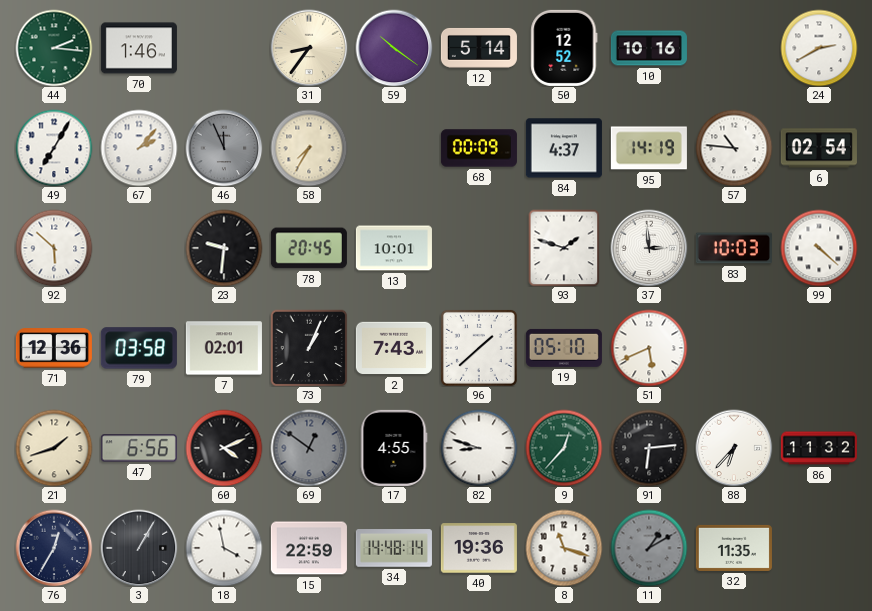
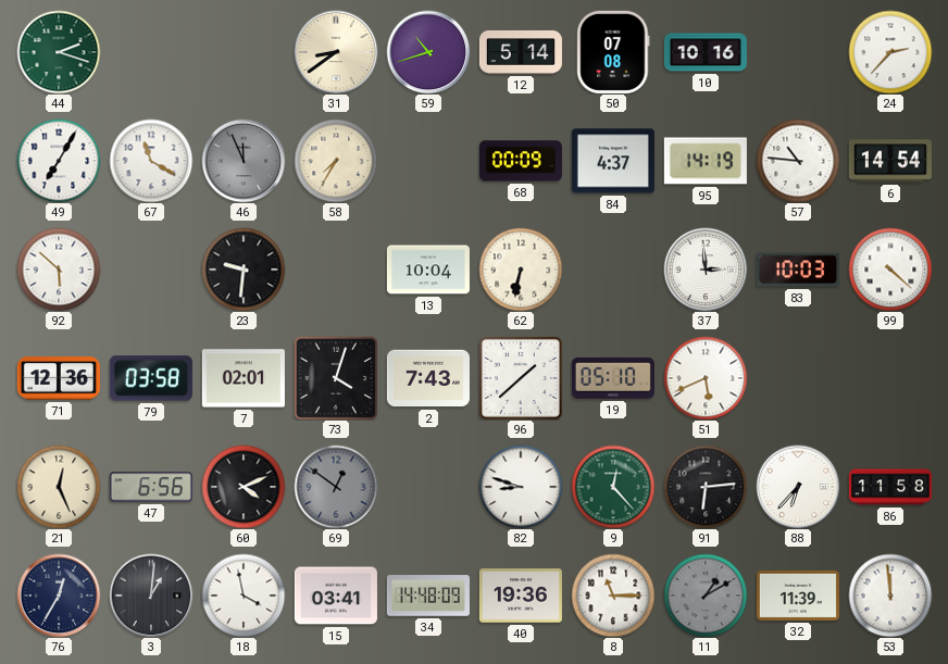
44: 2:16 -> 2:18 (59, 52)
70: 1:46 -> none (139, 48)
31: 8:36 -> 8:39 (336, 52)
59: 10:21 -> 10:42 (428, 52)
50: 12:52 -> 07:08 (613, 52)
24: 2:40 -> 2:37 (890, 52)
67: 2:07 -> 11:20 (151, 161)
6: 02:54 -> 14:54 (890, 161)
78: 20:45 -> none (309, 248)
13: 10:01 -> 10:04 (428, 270)
62: none -> 6:32 (521, 270)
93: 1:48 -> none (564, 248)
73: 1:04 -> 4:03 (336, 378)
21: 1:42 -> 12:26 (59, 487)
17: 4:55 -> none (394, 448)
9: 12:37 -> 12:23 (613, 487)
86: 11:32 -> 11:58 (890, 487)
3: 1:05 -> 1:01 (151, 596)
15: 22:59 -> 03:41 (336, 596)
34: 14:48:14 -> 14:48:09 (428, 596)
8: 11:18 -> 11:15 (613, 596)
32: 11:35 -> 11:39 (798, 596)
53: none -> 11:59 (890, 596)
